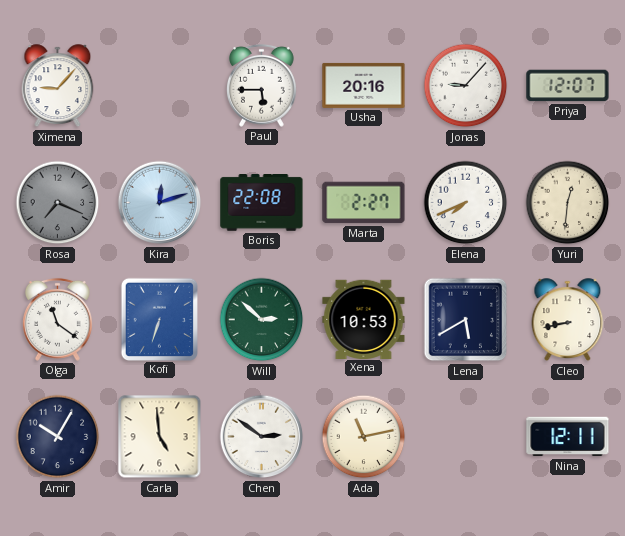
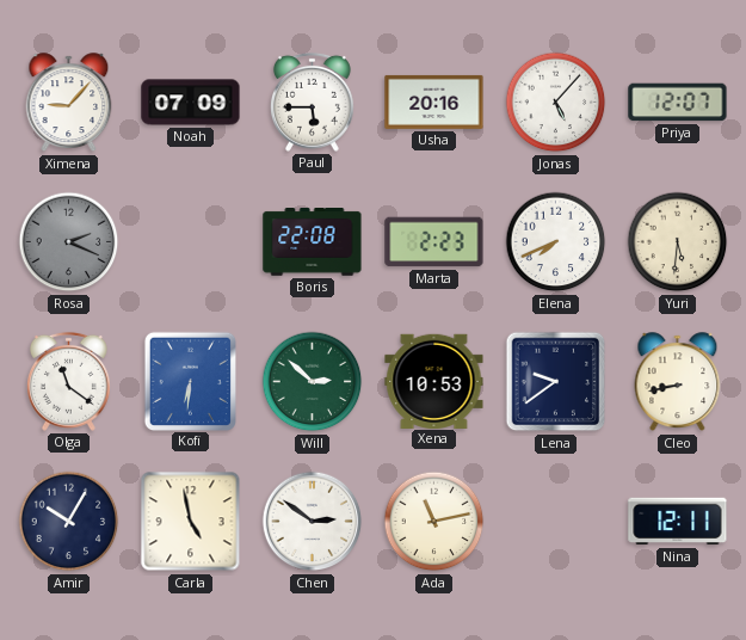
Noah: none -> 07:09 (191, 103)
Jonas: 9:07 -> 5:07 (556, 103)
Rosa: 7:19 -> 2:19 (69, 242)
Kira: 12:12 -> none (160, 203)
Marta: 2:27 -> 2:23 (434, 242)
Yuri: 12:31 -> 5:31 (678, 242)
Kofi: 6:33 -> 6:31 (190, 381)
Lena: 5:40 -> 9:39 (556, 382)
Carla: 4:59 -> 4:58 (191, 522)
